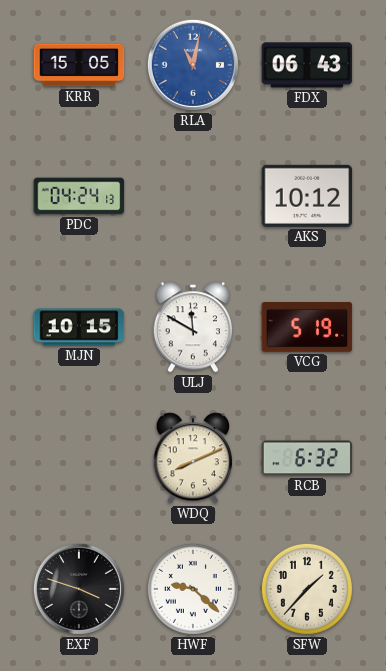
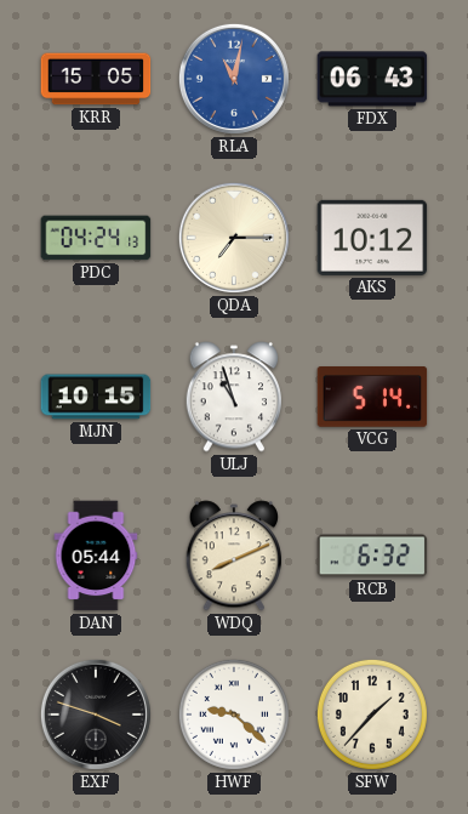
QDA: none -> 7:15 (234, 238)
ULJ: 11:50 -> 10:57 (233, 397)
VCG: 5:19 -> 5:14 (372, 398)
DAN: none -> 05:44 (96, 556)
